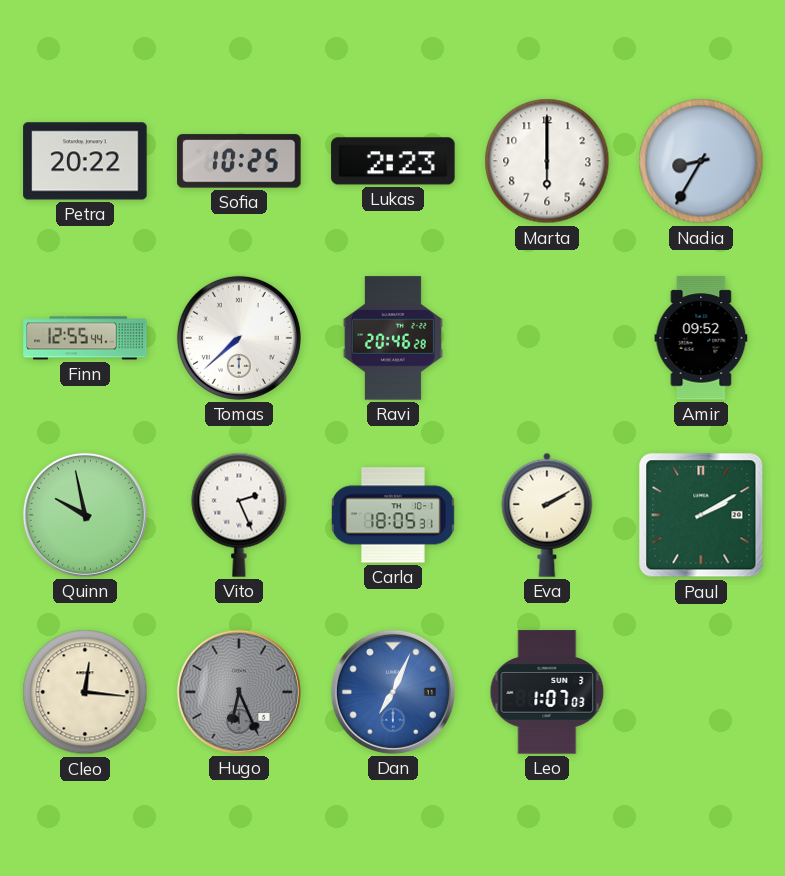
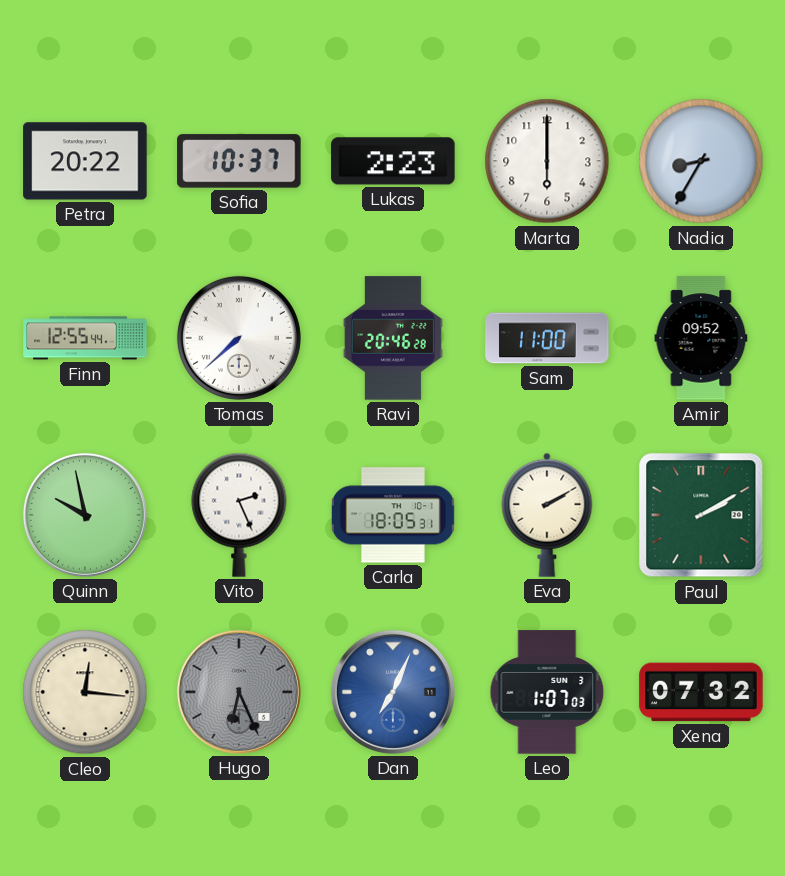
Sofia: 10:25 -> 10:37 (239, 161)
Sam: none -> 11:00 (547, 338)
Xena: none -> 07:32 (701, 692)
